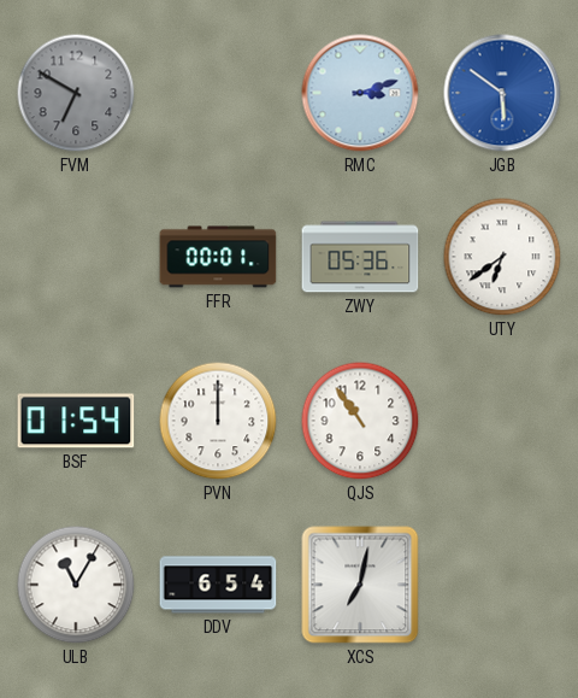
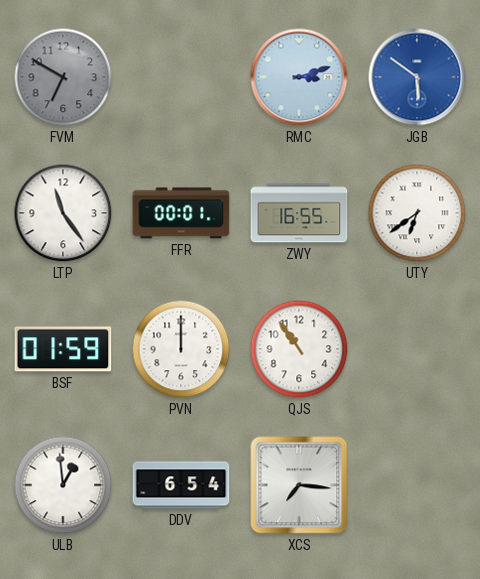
LTP: none -> 11:24 (63, 213)
ZWY: 05:36 -> 16:55 (299, 213)
BSF: 01:54 -> 01:59 (63, 349)
ULB: 11:05 -> 12:59 (63, 485)
XCS: 7:02 -> 7:16 (299, 485)
